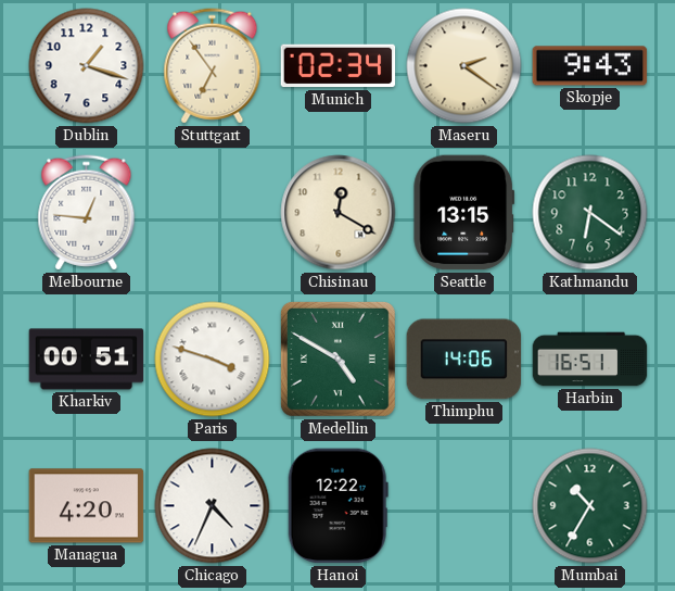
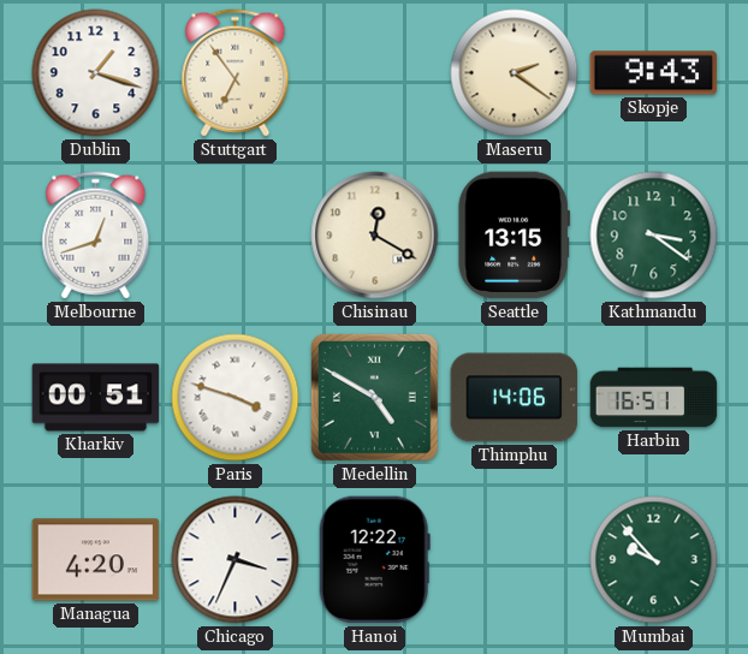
Munich: 02:34 -> none (339, 66)
Melbourne: 12:46 -> 12:42 (96, 236)
Kathmandu: 6:21 -> 3:21 (654, 236)
Chicago: 4:34 -> 3:34 (236, 560)
Mumbai: 10:35 -> 9:53 (654, 560)
